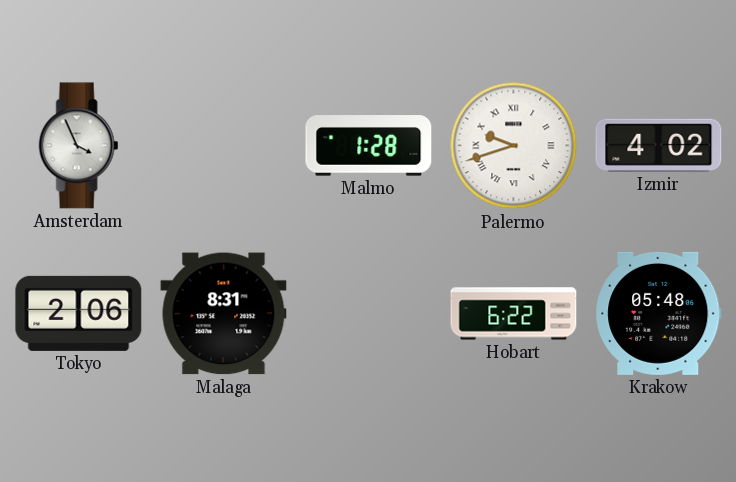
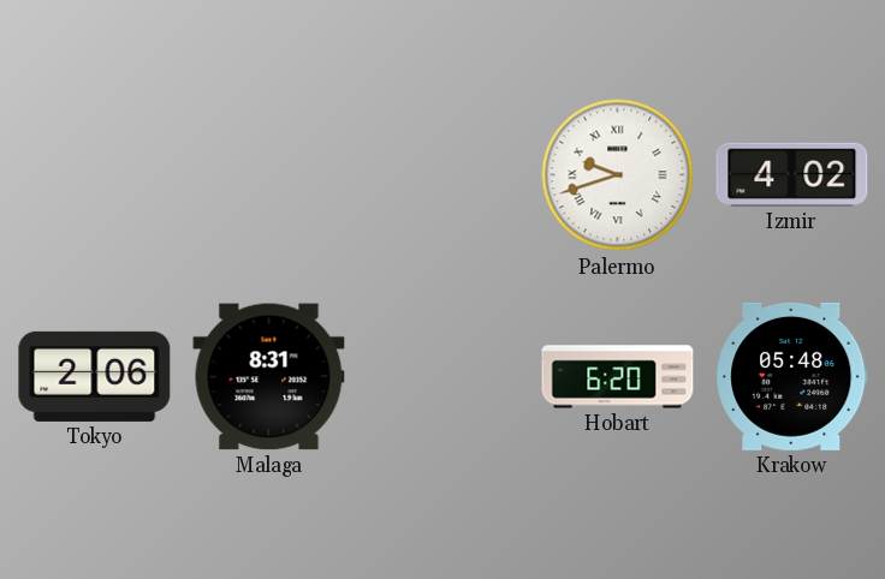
Amsterdam: 3:56 -> none (79, 146)
Malmo: 1:28 -> none (369, 146)
Hobart: 6:22 -> 6:20 (618, 377)
